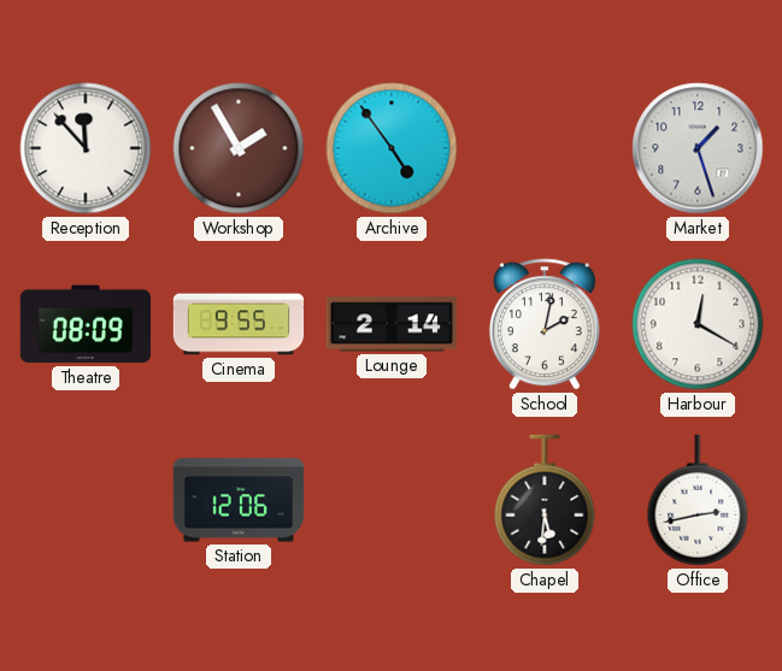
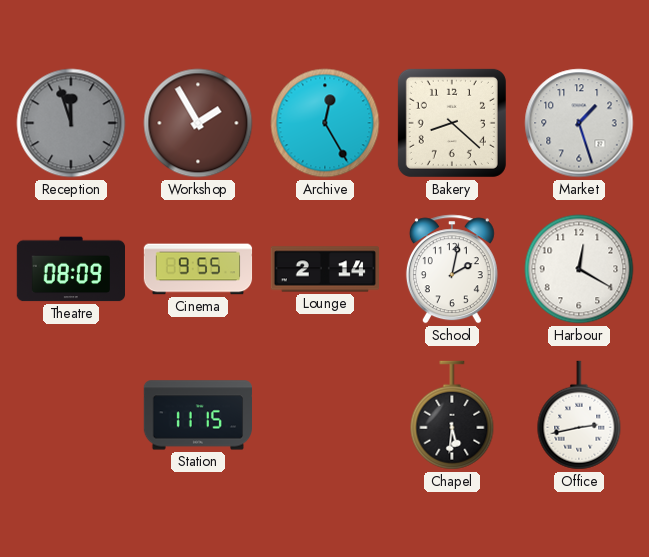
Reception: 11:53 -> 11:57 (71, 123)
Reception dial: white -> grey (71, 123)
Archive: 4:54 -> 12:25 (325, 123)
Bakery: none -> 8:22 (452, 123)
Station: 12:06 -> 11:15 (197, 415)
